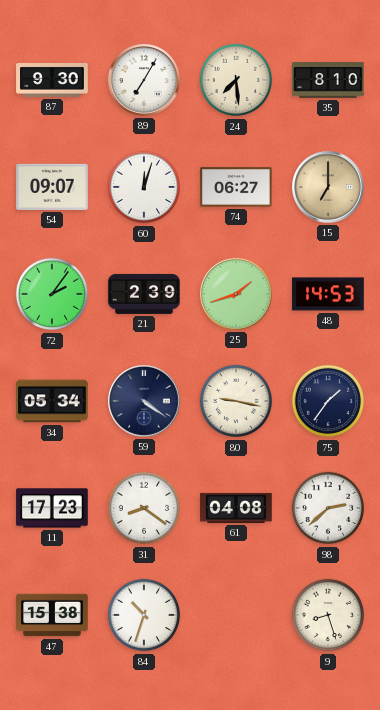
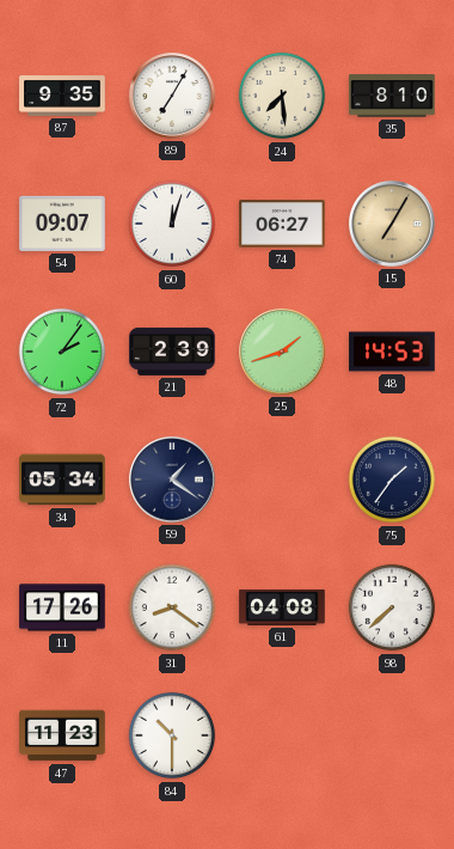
87: 9:30 -> 9:35 (62, 97)
15: 7:00 -> 7:05 (393, 225)
59: 4:21 -> 1:21 (173, 481)
80: 9:17 -> none (236, 401)
11: 17:23 -> 17:26 (62, 607)
98: 2:38 -> 7:38 (392, 607)
47: 15:38 -> 11:23 (62, 735)
84: 10:33 -> 10:30 (172, 735)
9: 8:27 -> none (328, 615)
